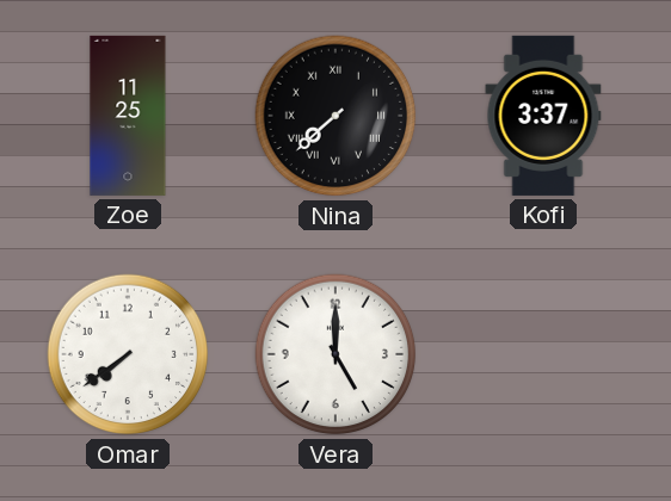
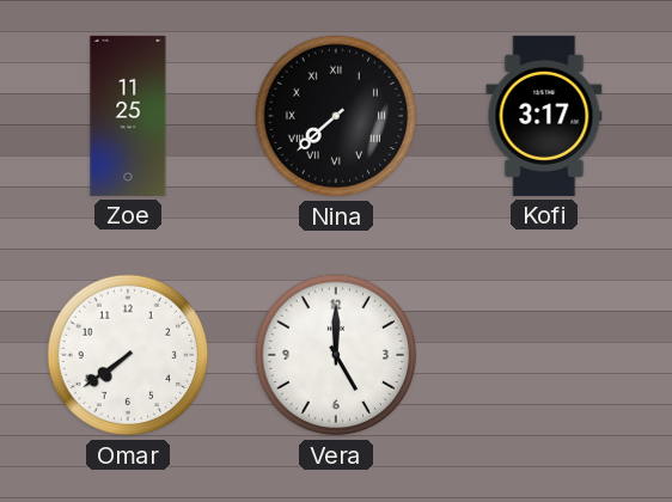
Kofi: 3:37 -> 3:17 (544, 116)
